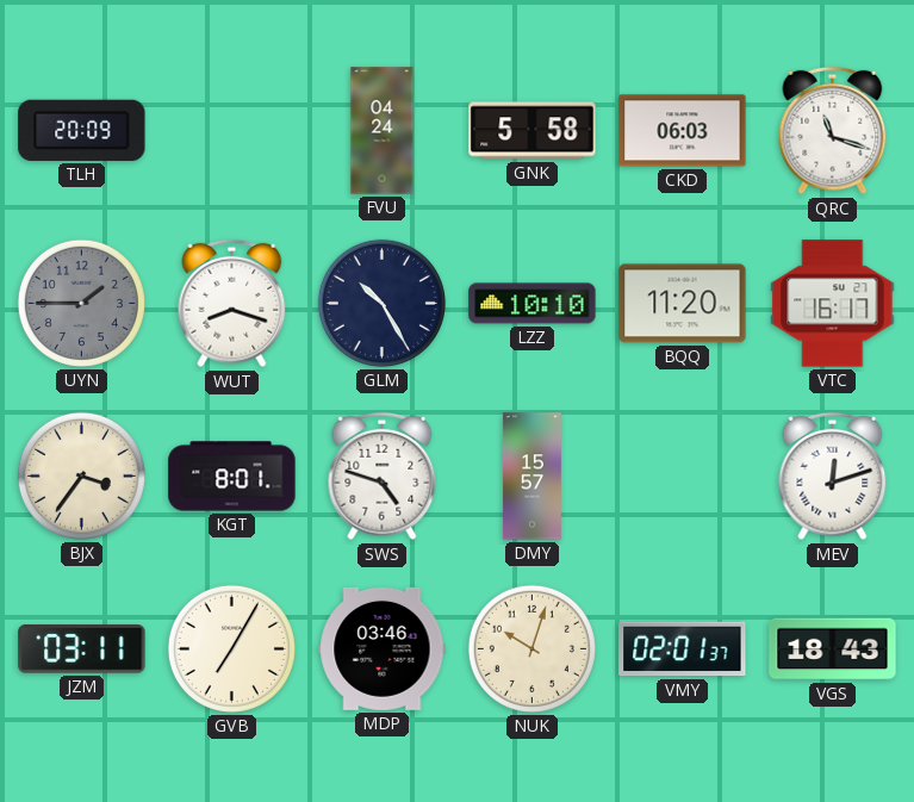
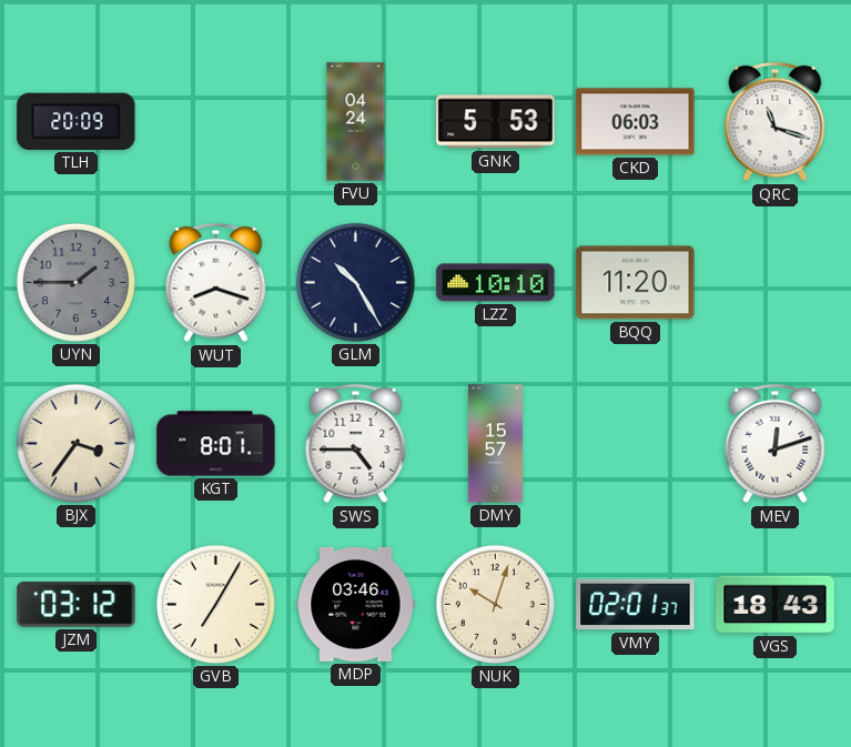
GNK: 5:58 -> 5:53 (496, 122)
VTC: 16:17 -> none (833, 304)
SWS: 4:48 -> 4:45 (356, 444)
JZM: 03:11 -> 03:12 (77, 605)
